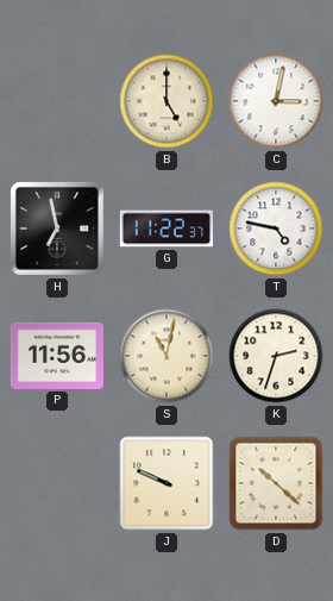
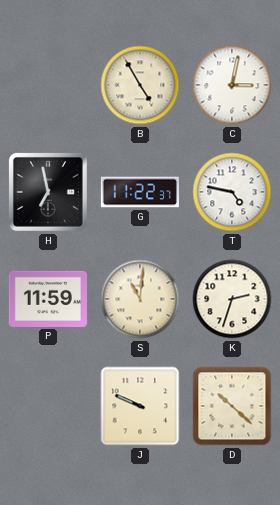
B: 5:00 -> 4:55 (140, 85)
P: 11:56 -> 11:59 (48, 299)
S: 11:02 -> 11:01 (140, 299)
